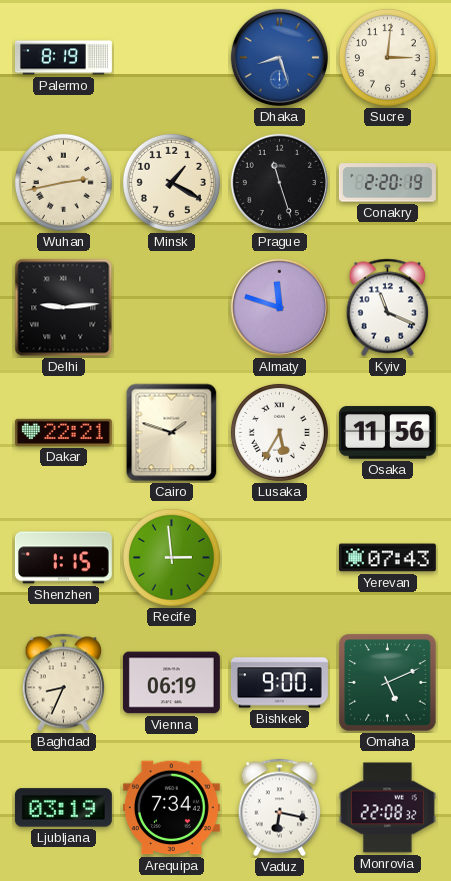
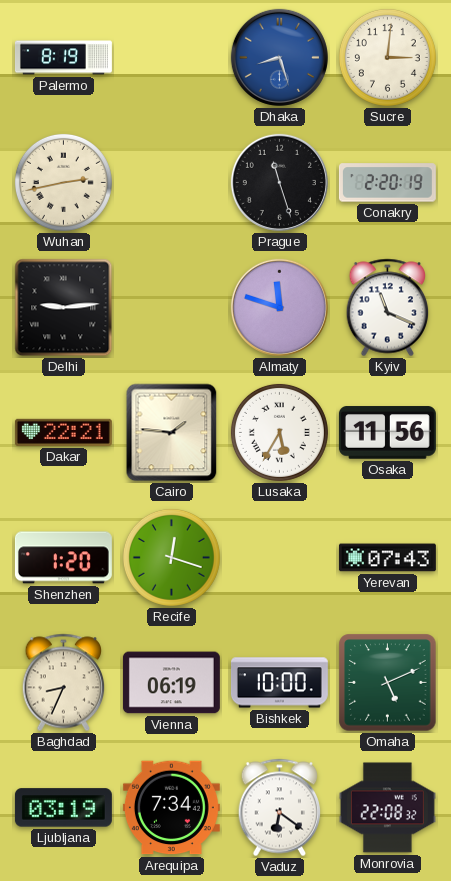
Minsk: 1:20 -> none (171, 182)
Cairo: 1:48 -> 1:46 (172, 433)
Shenzhen: 1:15 -> 1:20 (63, 558)
Recife: 2:59 -> 12:18 (171, 557)
Bishkek: 9:00 -> 10:00 (279, 683)
Vaduz: 6:17 -> 6:21 (280, 808)
